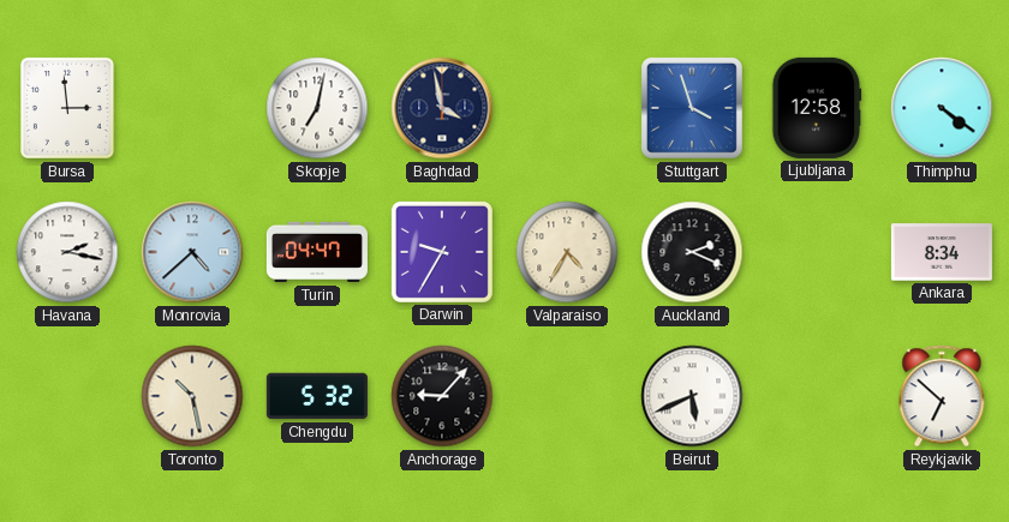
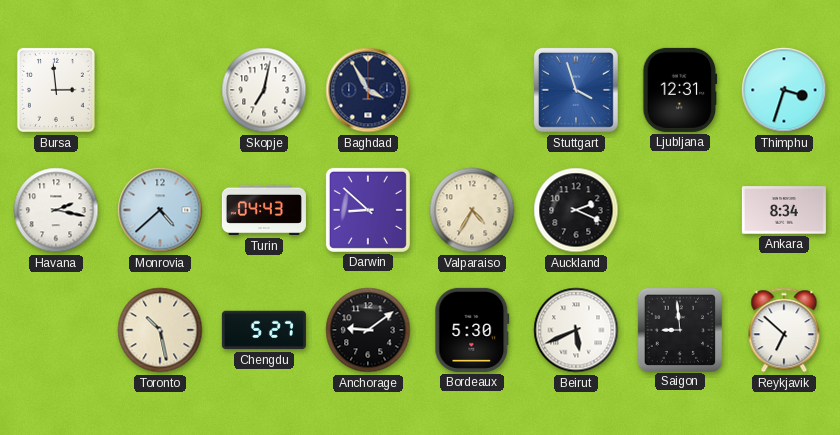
Baghdad: 3:58 -> 3:55 (368, 90)
Ljubljana: 12:58 -> 12:31 (680, 90)
Thimphu: 4:21 -> 3:33 (784, 90)
Turin: 04:47 -> 04:43 (264, 210)
Darwin: 9:35 -> 8:52 (368, 210)
Chengdu: 5:32 -> 5:27 (264, 330)
Anchorage: 9:07 -> 9:09 (368, 330)
Bordeaux: none -> 5:30 (472, 330)
Saigon: none -> 8:59 (679, 329)
